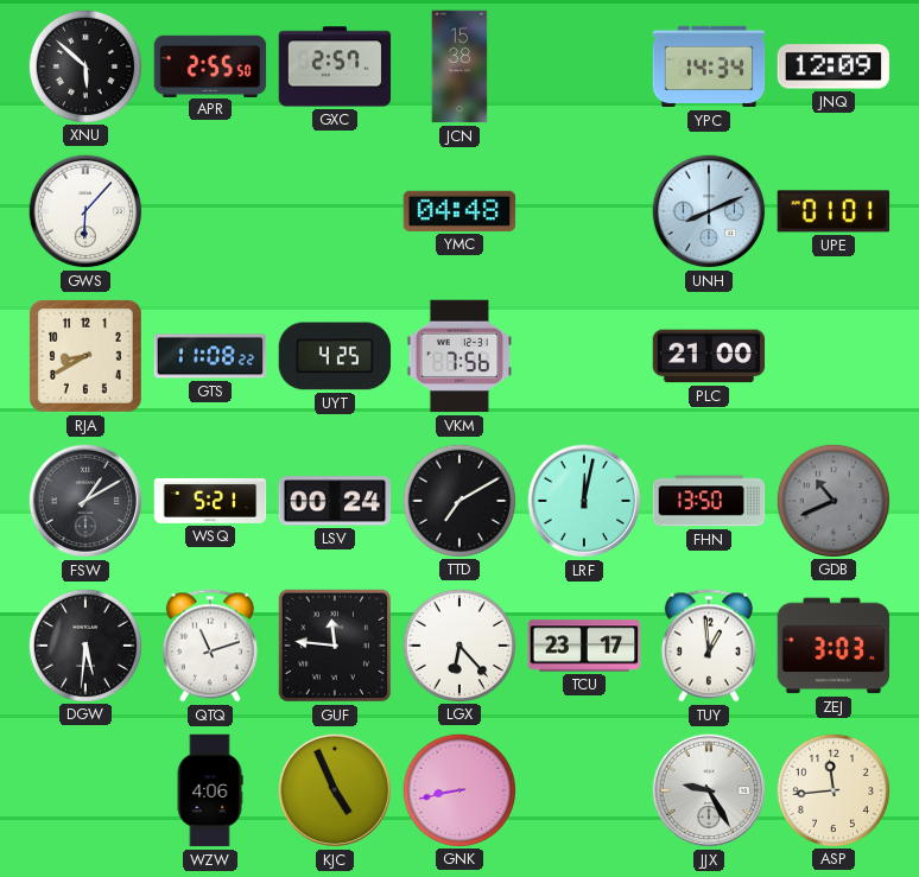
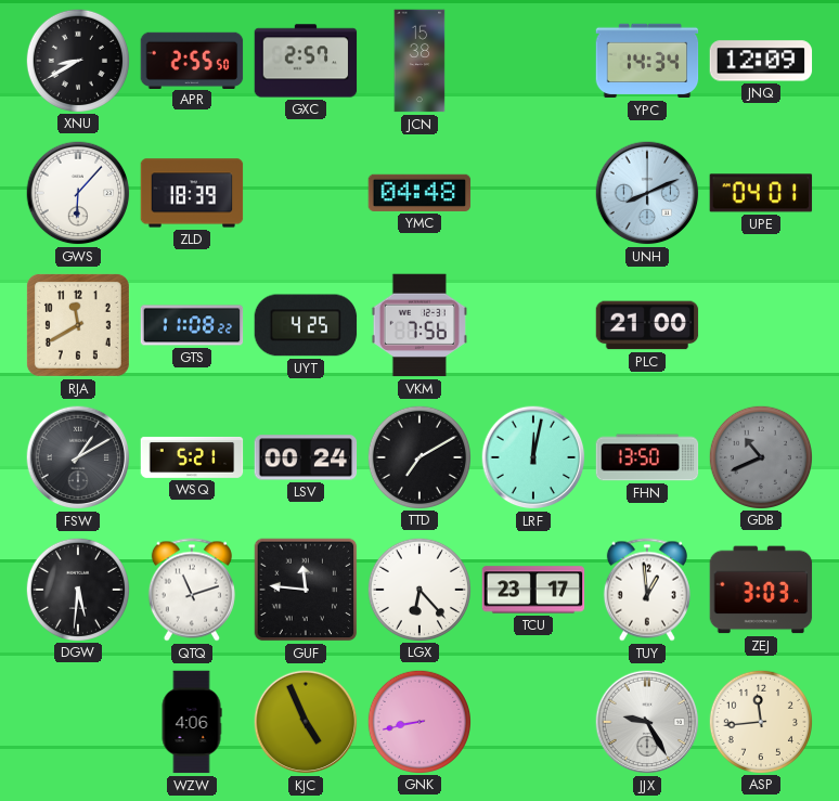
XNU: 5:52 -> 8:40 (77, 60)
ZLD: none -> 18:39 (192, 193)
UPE: 01:01 -> 04:01 (761, 193)
RJA: 8:40 -> 11:40 (78, 325)
